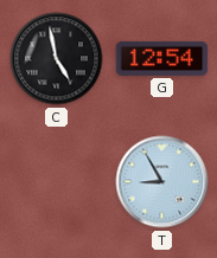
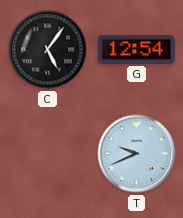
C: 4:58 -> 5:06 (48, 50)
T: 8:55 -> 9:41 (137, 154)
